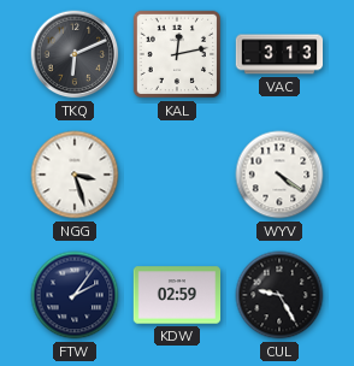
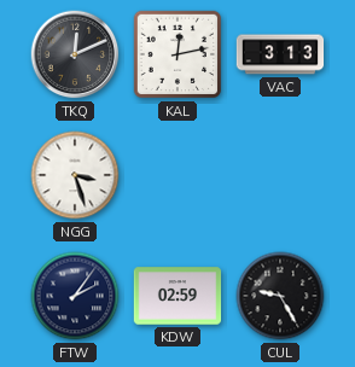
TKQ: 6:11 -> 12:11 (75, 54)
WYV: 4:21 -> none (279, 175)
